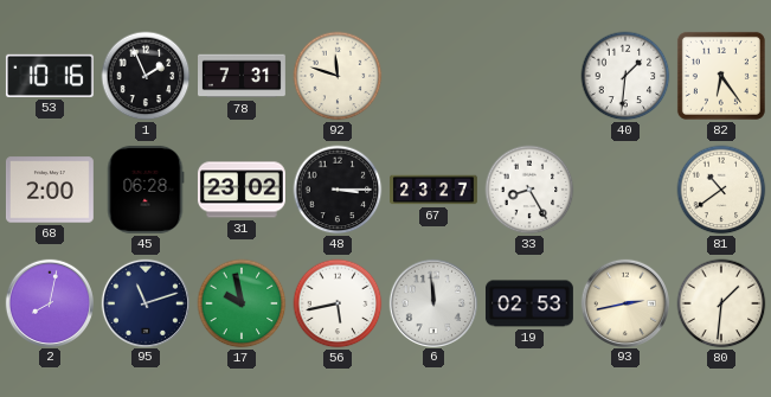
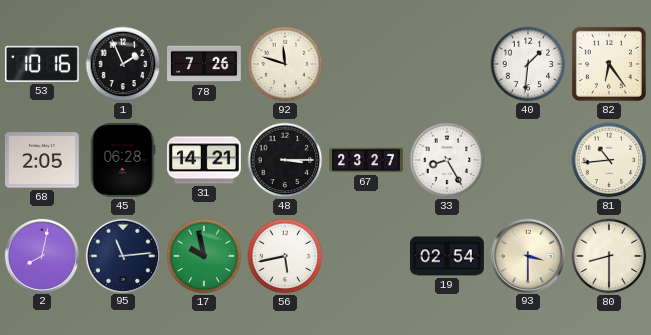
78: 7:31 -> 7:26 (205, 64)
68: 2:00 -> 2:05 (42, 160)
31: 23:02 -> 14:21 (204, 160)
81: 10:39 -> 10:44 (609, 160)
95: 11:12 -> 11:14 (122, 255)
6: 11:59 -> none (432, 302)
19: 02:53 -> 02:54 (447, 256)
93: 2:43 -> 3:30 (527, 255)
80: 1:31 -> 8:30 (609, 256)
